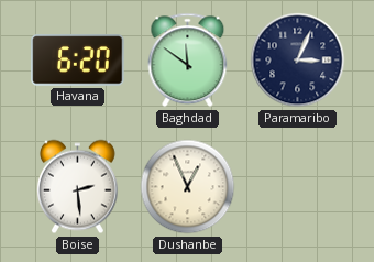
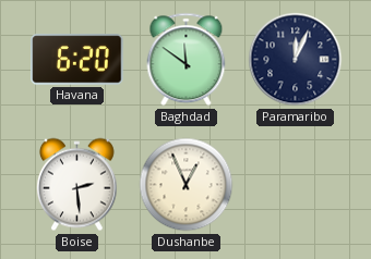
Paramaribo: 3:04 -> 12:04 (296, 60)
